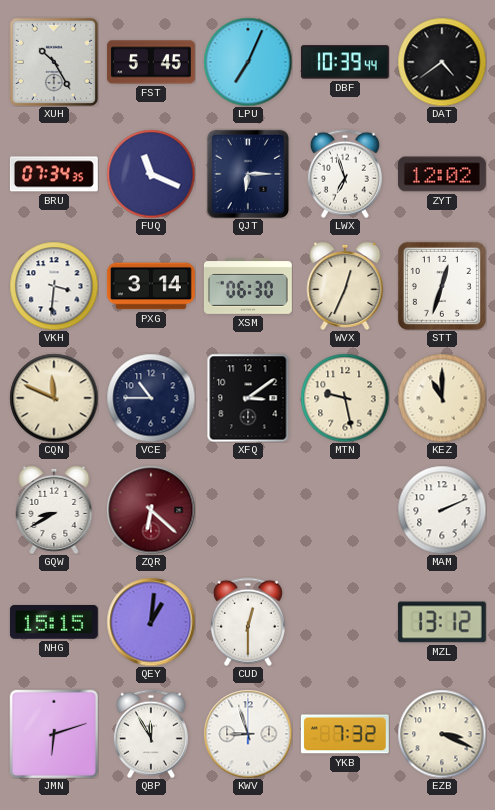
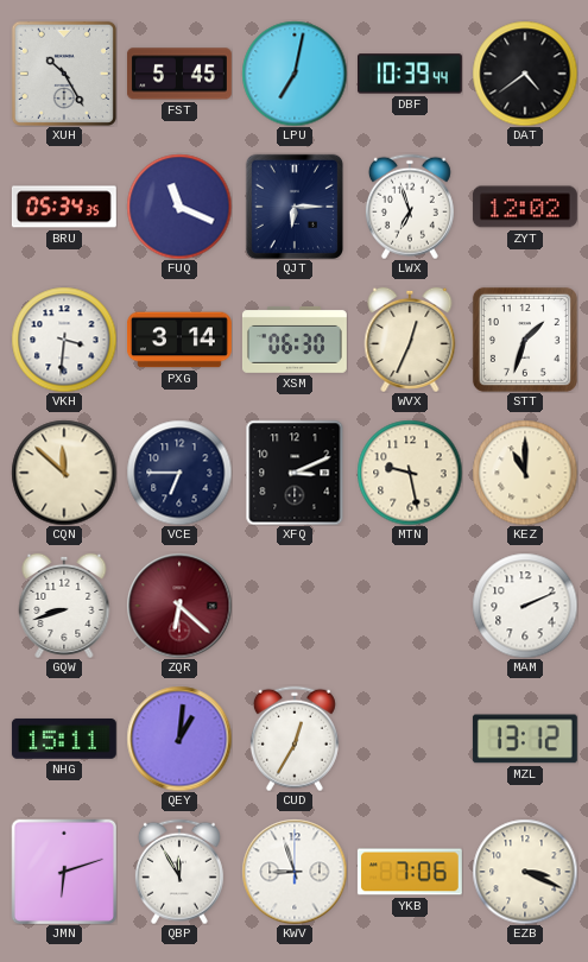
LPU: 7:04 -> 7:02 (295, 74)
BRU: 07:34 -> 05:34 (64, 207)
STT: 12:33 -> 1:33 (525, 340)
CQN: 11:49 -> 11:52 (64, 473)
VCE: 10:45 -> 6:45 (179, 473)
XFQ: 3:09 -> 3:11 (295, 473)
GQW: 8:40 -> 8:42 (64, 606)
NHG: 15:15 -> 15:11 (64, 739)
CUD: 12:30 -> 12:35 (295, 739)
YKB: 7:32 -> 7:06 (410, 872)
